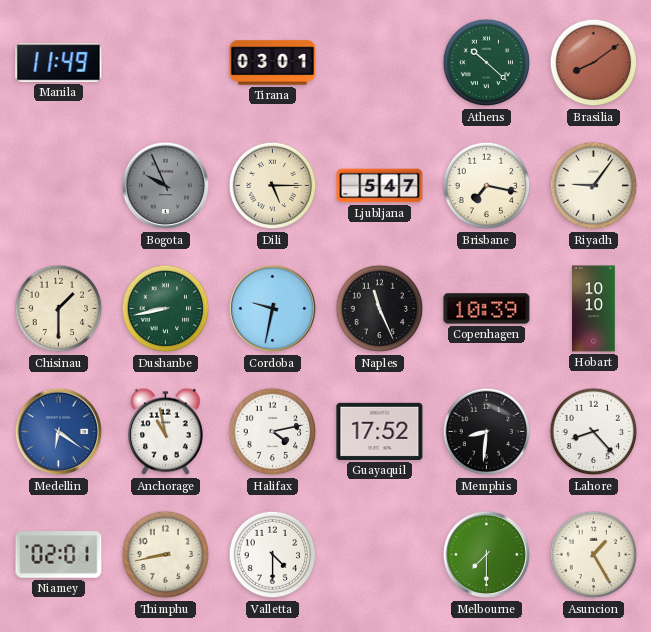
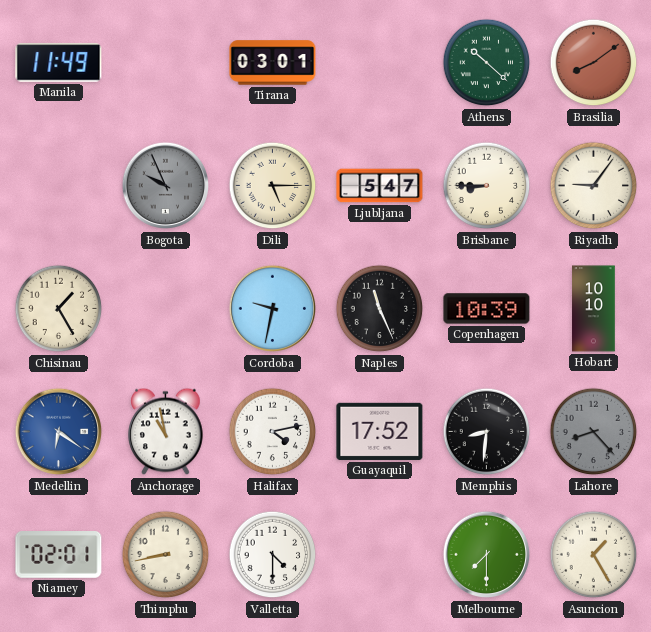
Brisbane: 7:17 -> 8:45 (487, 186)
Chisinau: 1:30 -> 1:25 (59, 309)
Dushanbe: 8:43 -> none (166, 309)
Lahore dial: white -> grey (594, 432)
